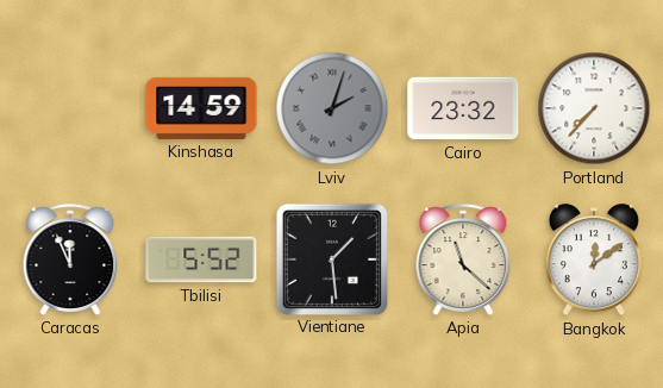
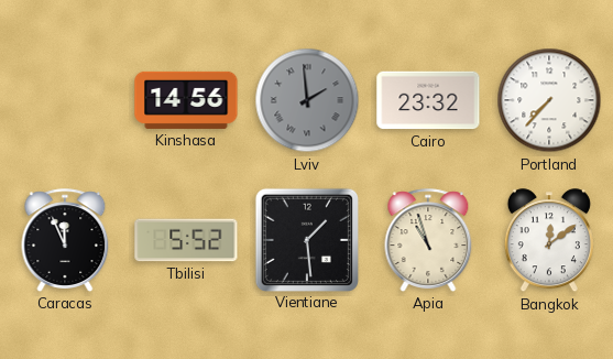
Kinshasa: 14:59 -> 14:56 (186, 100)
Lviv: 2:03 -> 1:59 (307, 100)
Apia: 11:22 -> 10:57 (428, 240)
